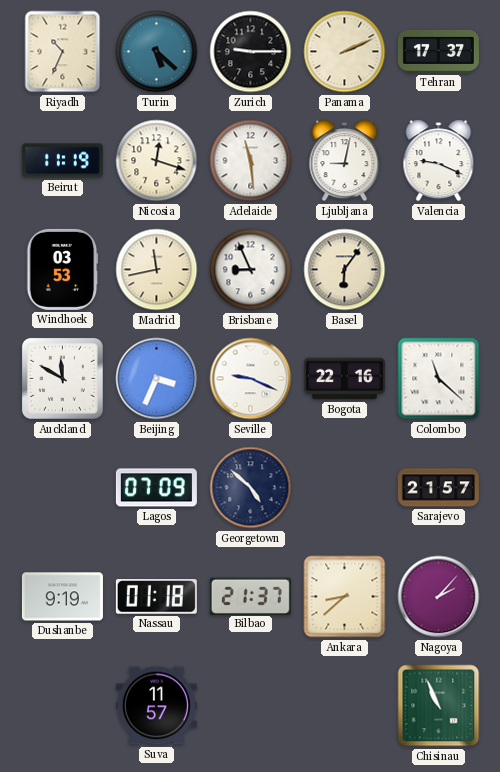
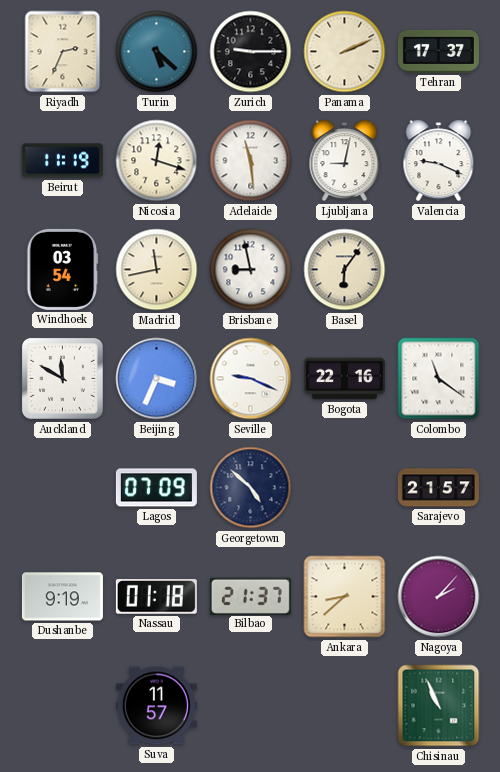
Riyadh: 10:34 -> 2:34 (63, 52)
Windhoek: 03:53 -> 03:54 (63, 269)
Brisbane: 8:56 -> 8:58 (251, 270)
Colombo: 11:22 -> 11:21 (439, 379)
